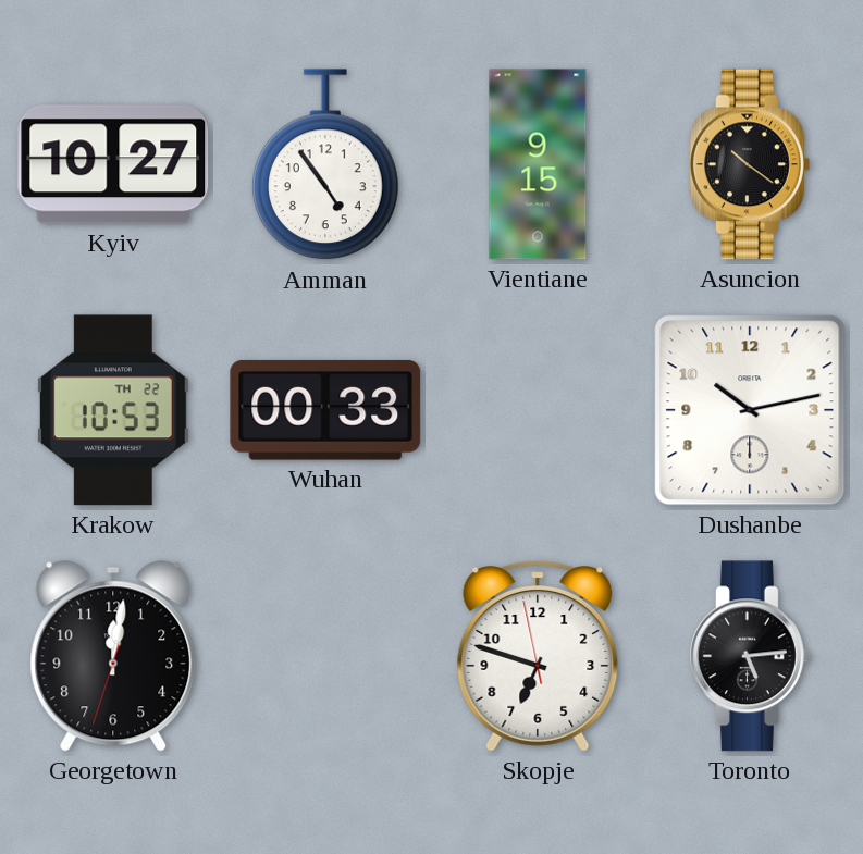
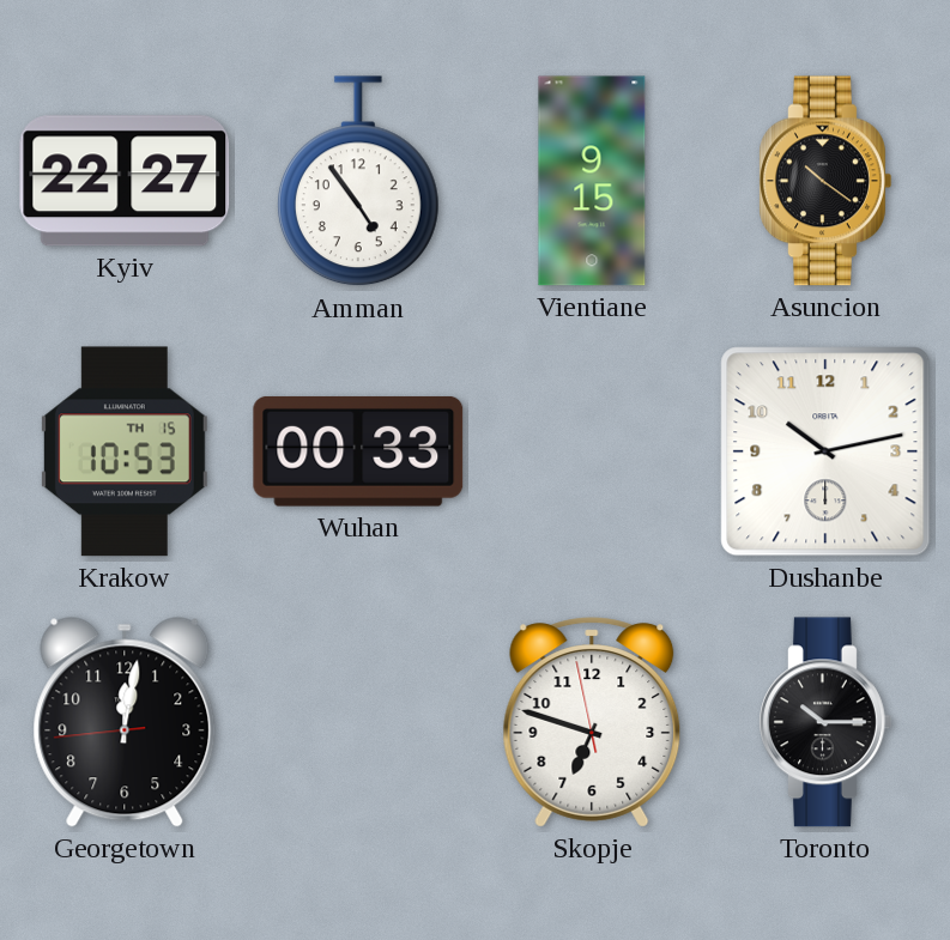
Kyiv: 10:27 -> 22:27 (125, 181)
Krakow date: TH 22 -> TH 15 (125, 451)
Georgetown: 12:01:33 -> 12:01:44 (125, 722)
Toronto: 5:14 -> 10:15 (825, 722)
